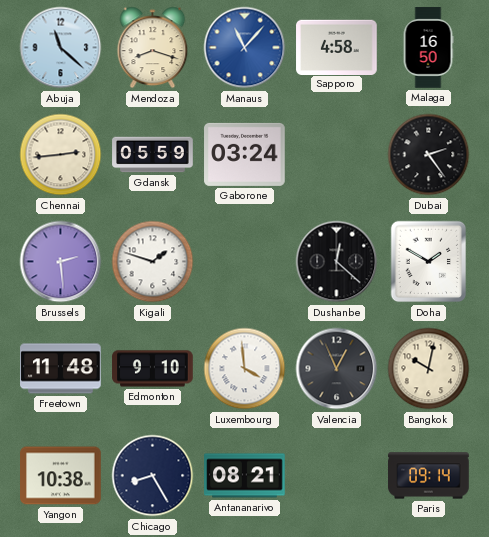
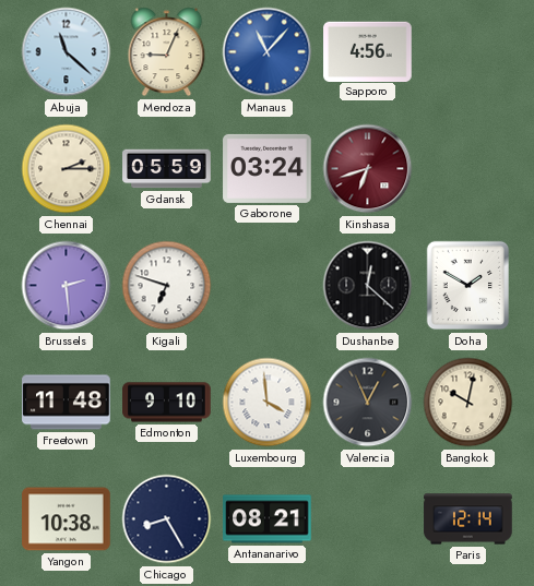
Mendoza: 8:18 -> 9:04 (167, 52)
Sapporo: 4:58 -> 4:56 (368, 51)
Malaga: 16:50 -> none (428, 48)
Chennai: 2:44 -> 2:15 (67, 169)
Kinshasa: none -> 6:42 (368, 169)
Dubai: 2:24 -> none (429, 155)
Kigali: 1:48 -> 6:48 (167, 286)
Paris: 09:14 -> 12:14 (468, 519)
